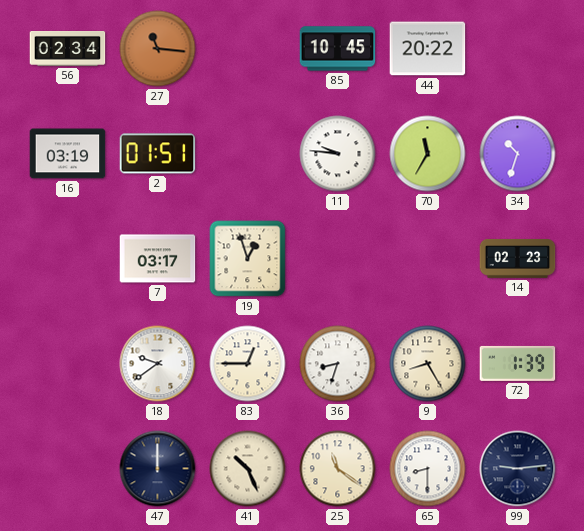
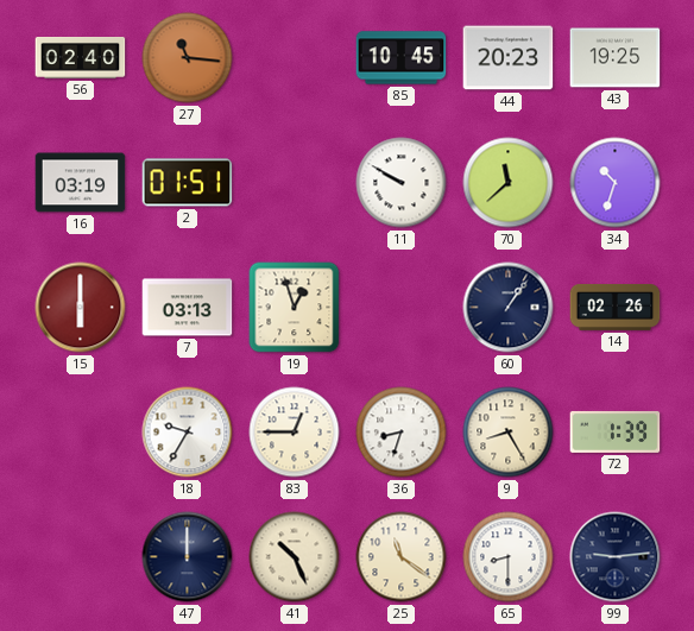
56: 02:34 -> 02:40 (81, 58)
44: 20:22 -> 20:23 (509, 58)
43: none -> 19:25 (616, 58)
11: 9:46 -> 9:50 (402, 183)
70: 11:35 -> 11:38 (509, 183)
15: none -> 6:00 (81, 308)
7: 03:17 -> 03:13 (188, 308)
60: none -> 1:06 (509, 308)
14: 02:23 -> 02:26 (616, 307)
18: 9:39 -> 9:35 (188, 433)
